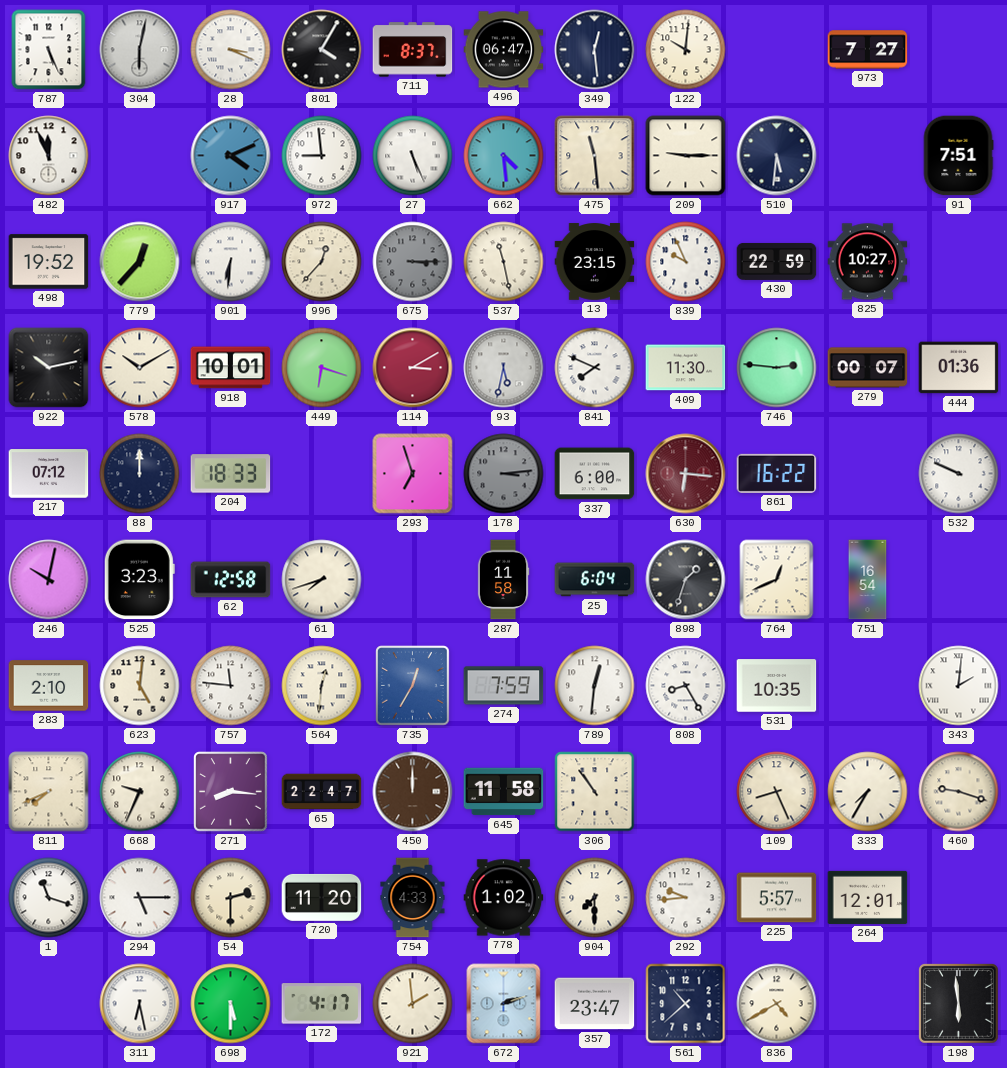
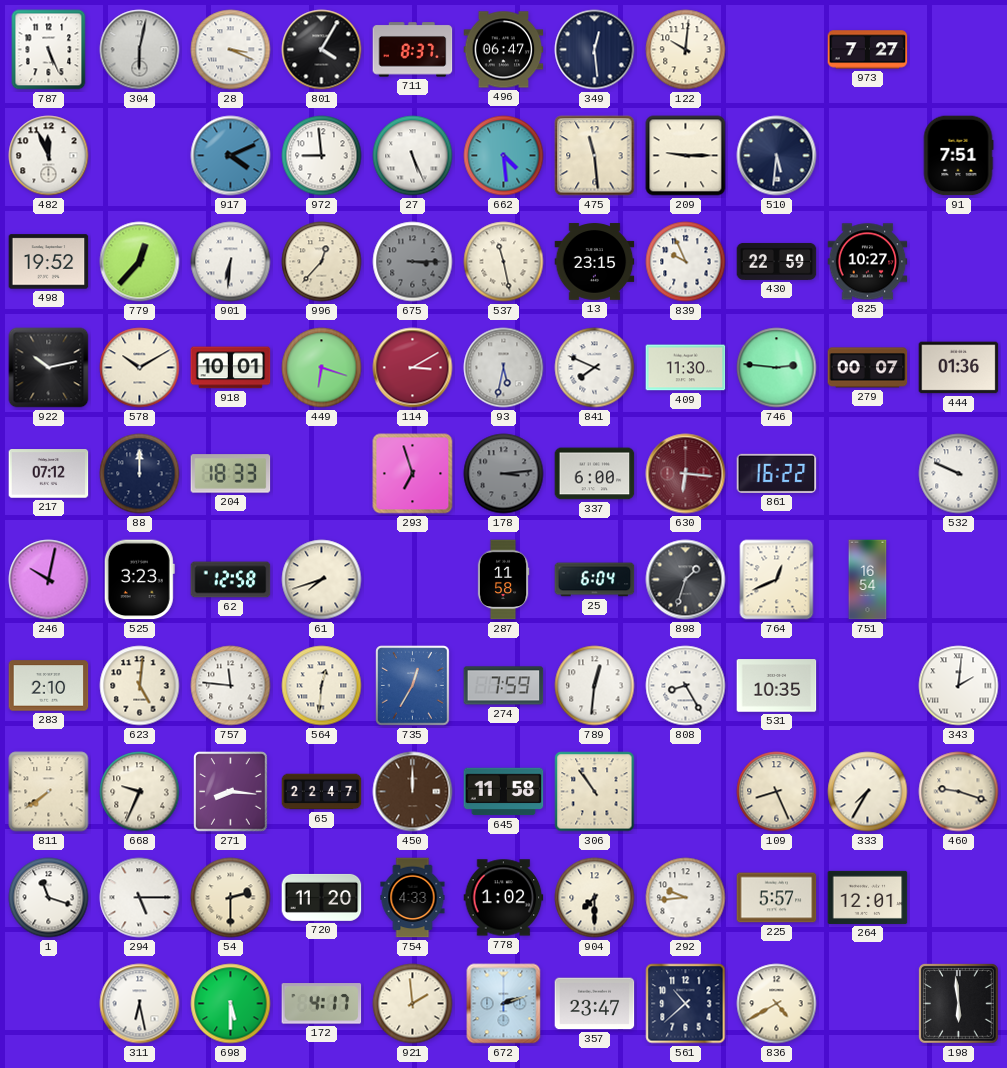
811: 7:41 -> 7:39 (49, 792)
